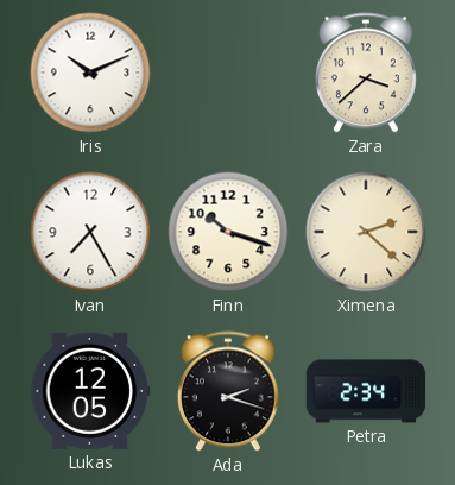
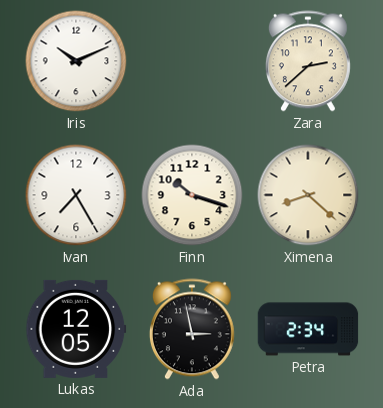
Zara: 3:38 -> 2:38 (308, 61)
Ximena: 2:22 -> 8:22 (308, 195)
Ada: 2:18 -> 2:58 (192, 329)
